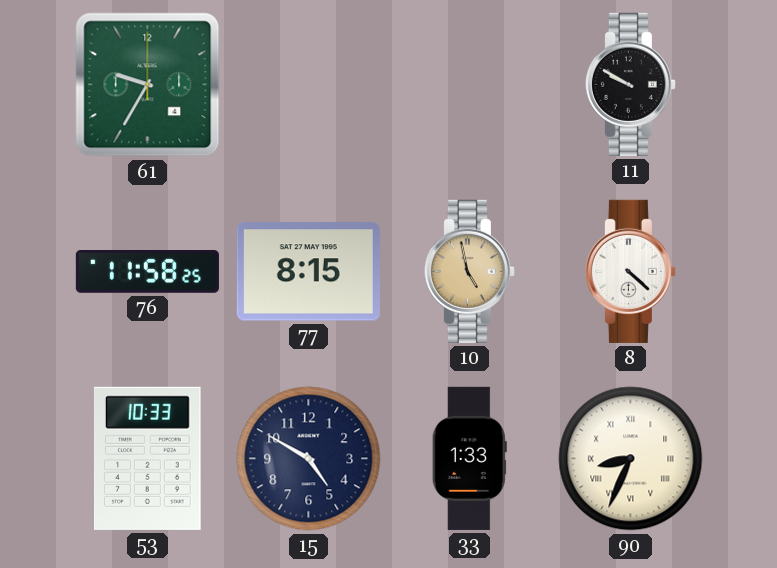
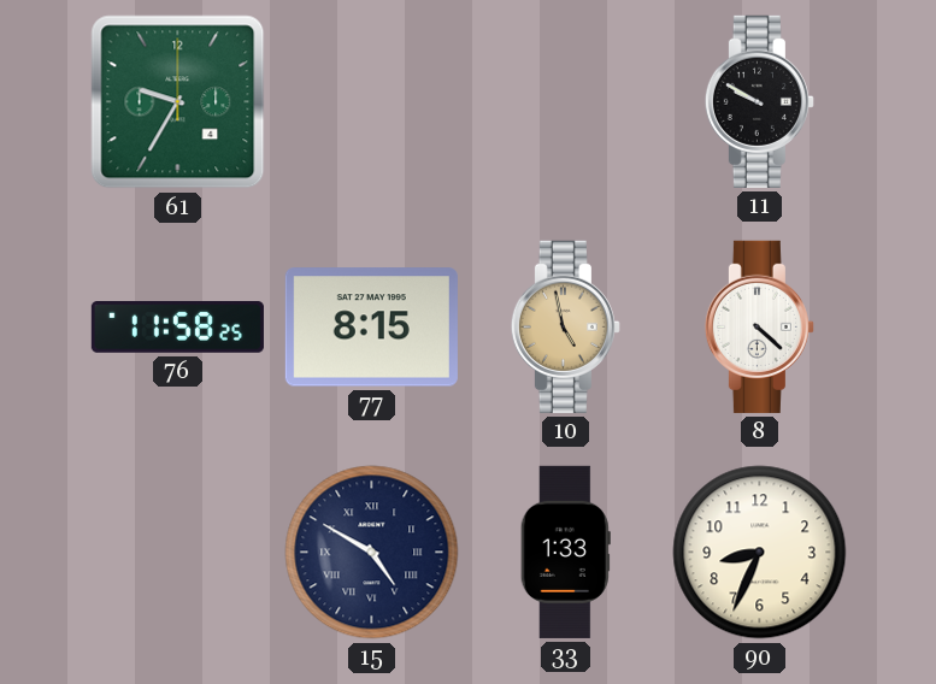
53: 10:33 -> none (147, 458)
15 numerals: Arabic -> Roman (372, 553)
90 numerals: Roman -> Arabic (760, 553)
